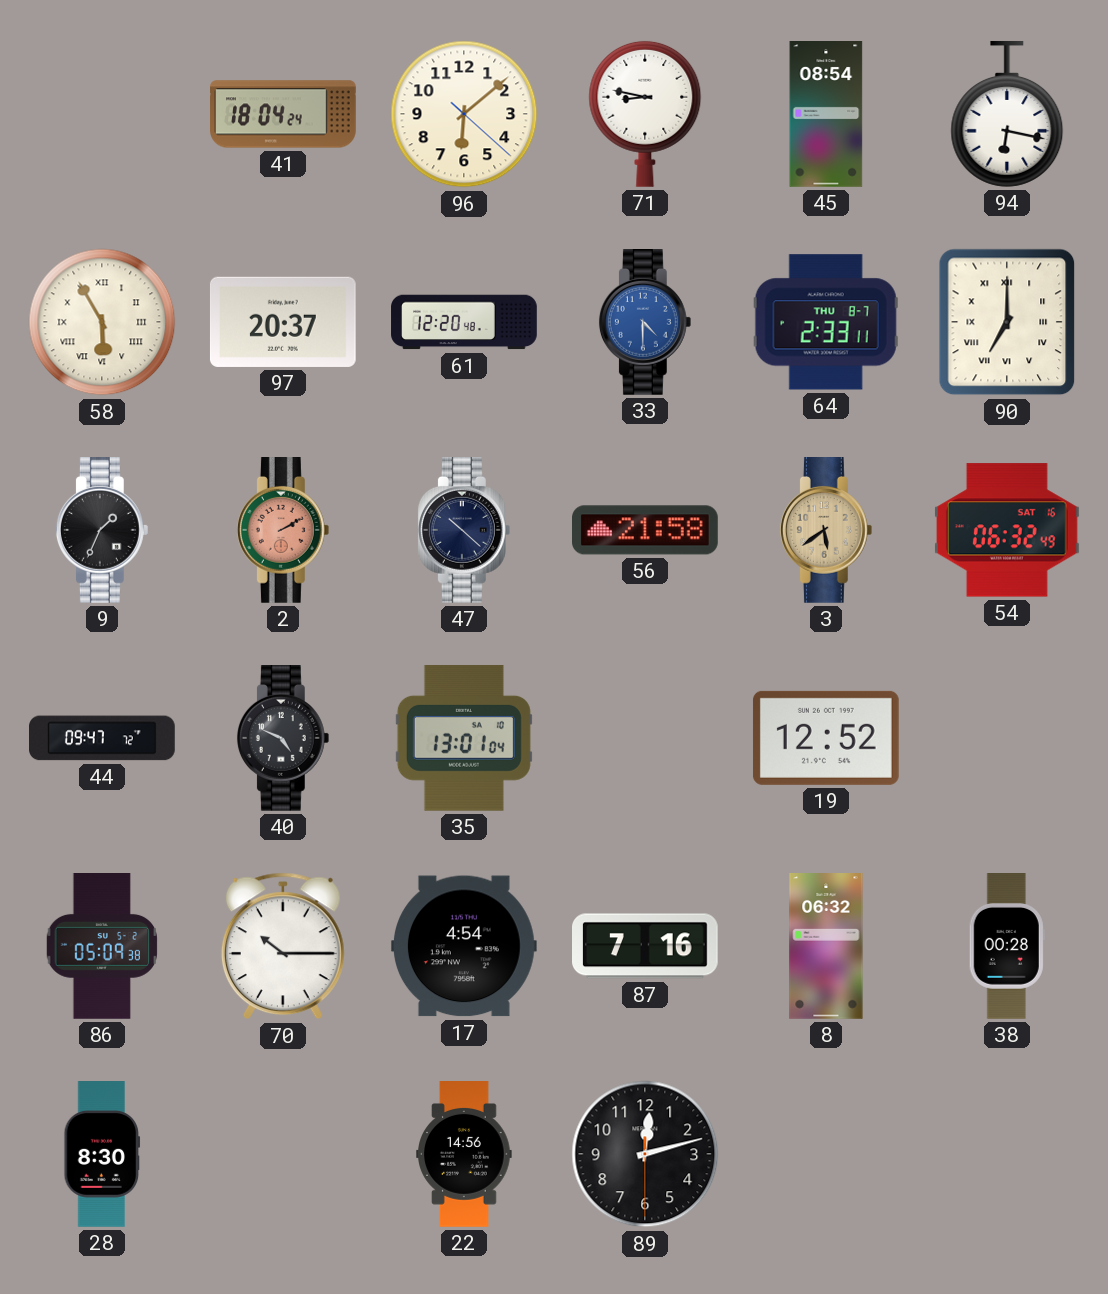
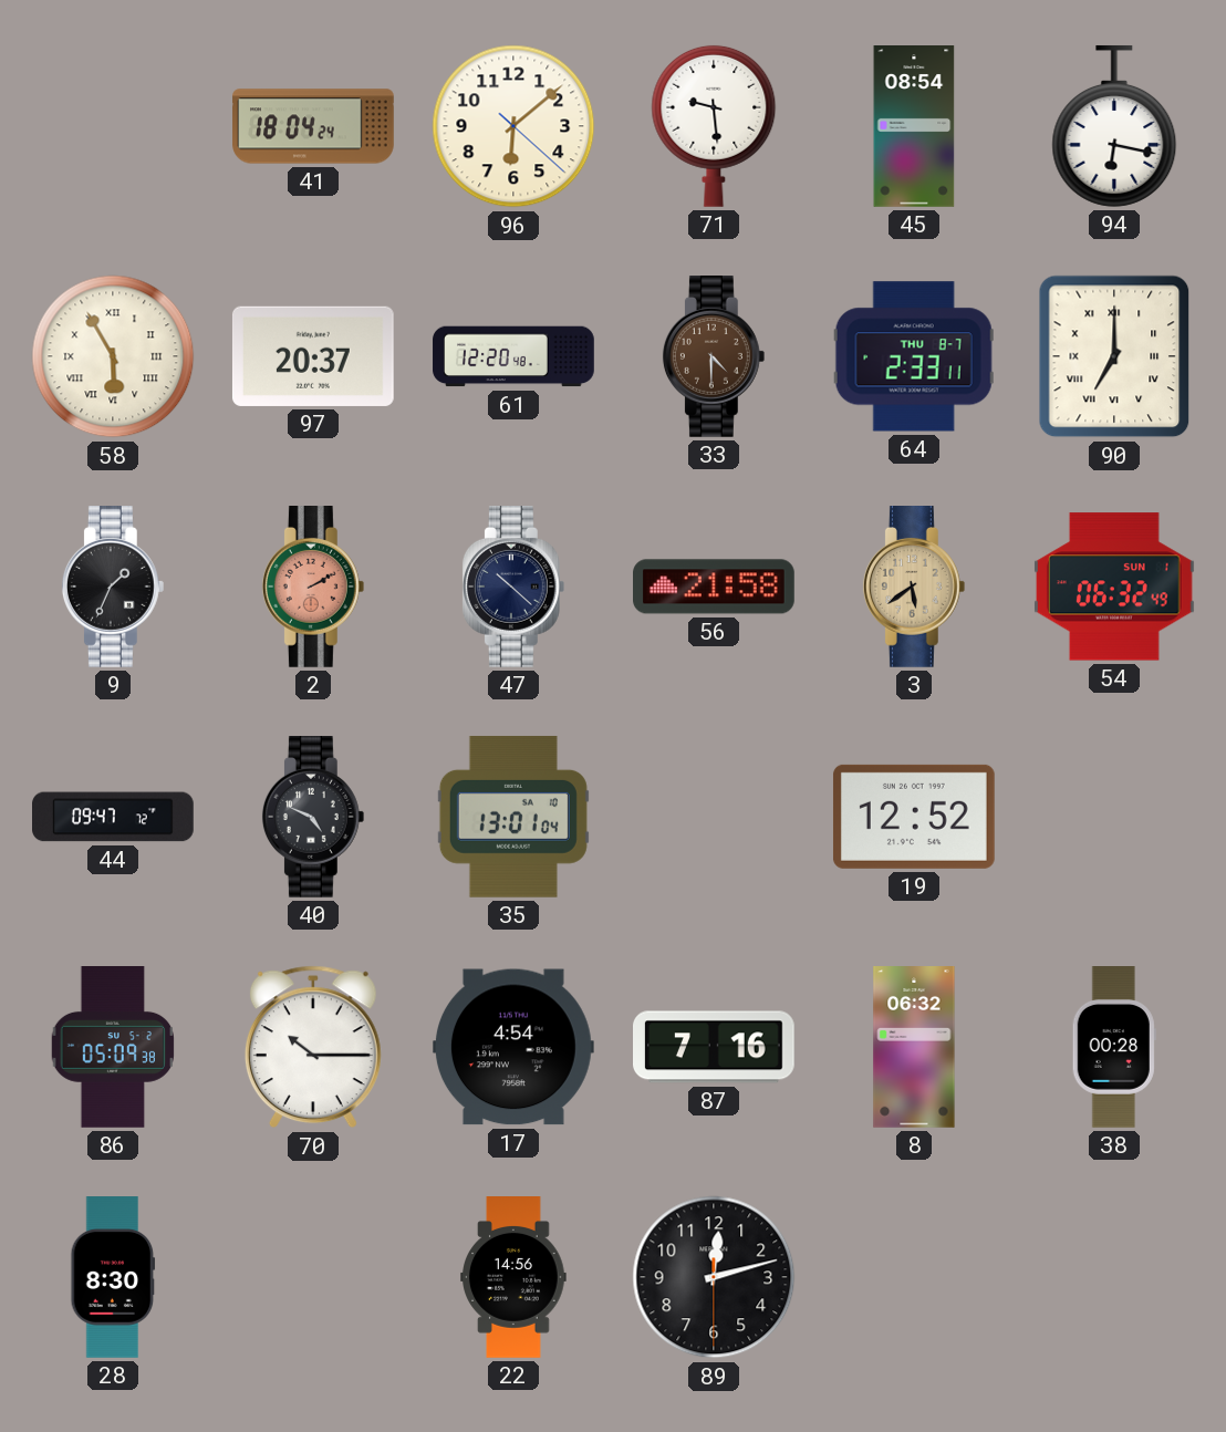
71: 8:47 -> 9:29 (714, 126)
33 dial: blue -> brown (714, 357)
54 date: SAT 16 -> SUN 1 (1114, 587)
